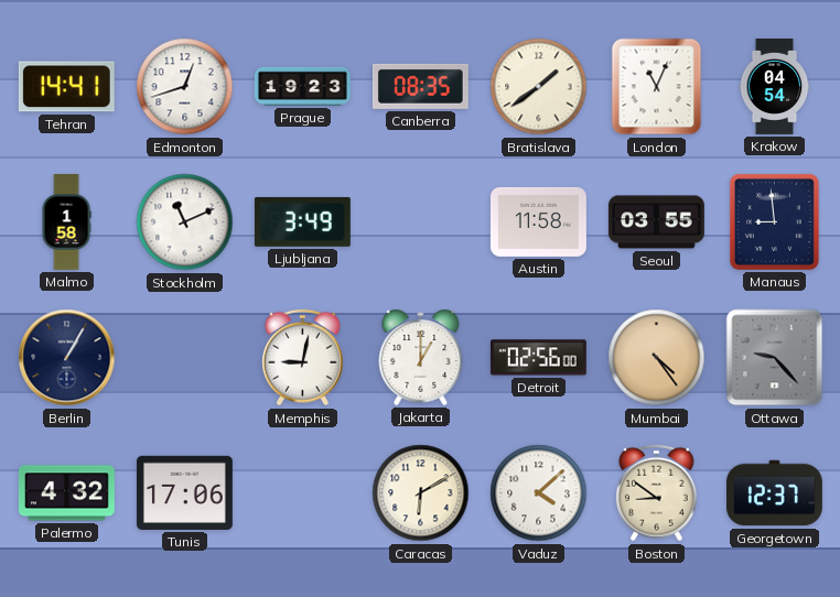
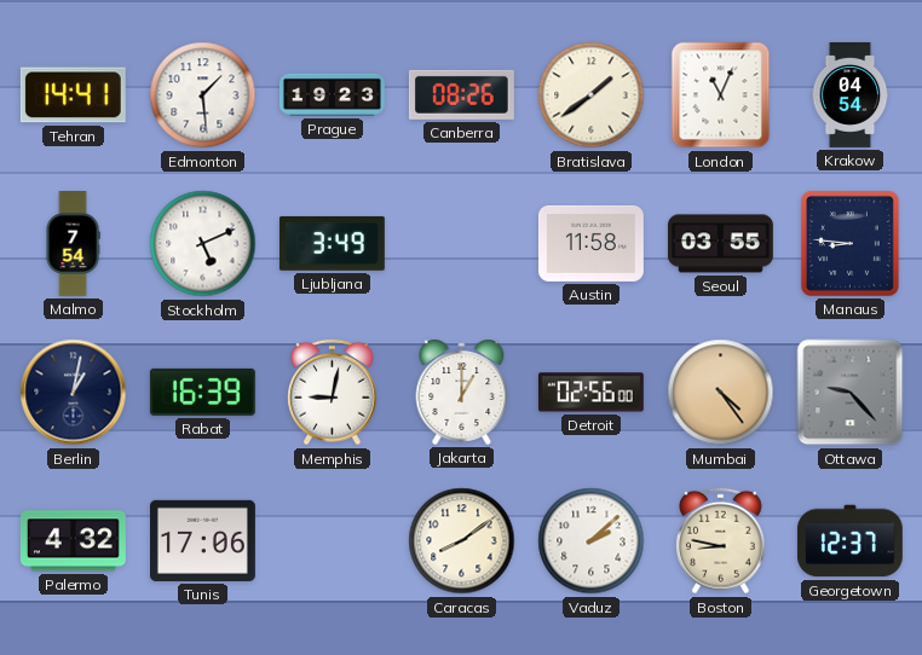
Edmonton: 12:42 -> 1:29 (203, 95)
Canberra: 08:35 -> 08:26 (461, 94)
Malmo: 1:58 -> 7:54 (73, 244)
Stockholm: 11:11 -> 5:11 (203, 244)
Manaus: 8:59 -> 8:46 (849, 243)
Berlin: 1:05 -> 1:02 (74, 393)
Rabat: none -> 16:39 (202, 392)
Caracas: 6:10 -> 8:09 (462, 541)
Vaduz: 4:08 -> 2:08 (592, 541)
Boston: 8:51 -> 8:47 (721, 541)
